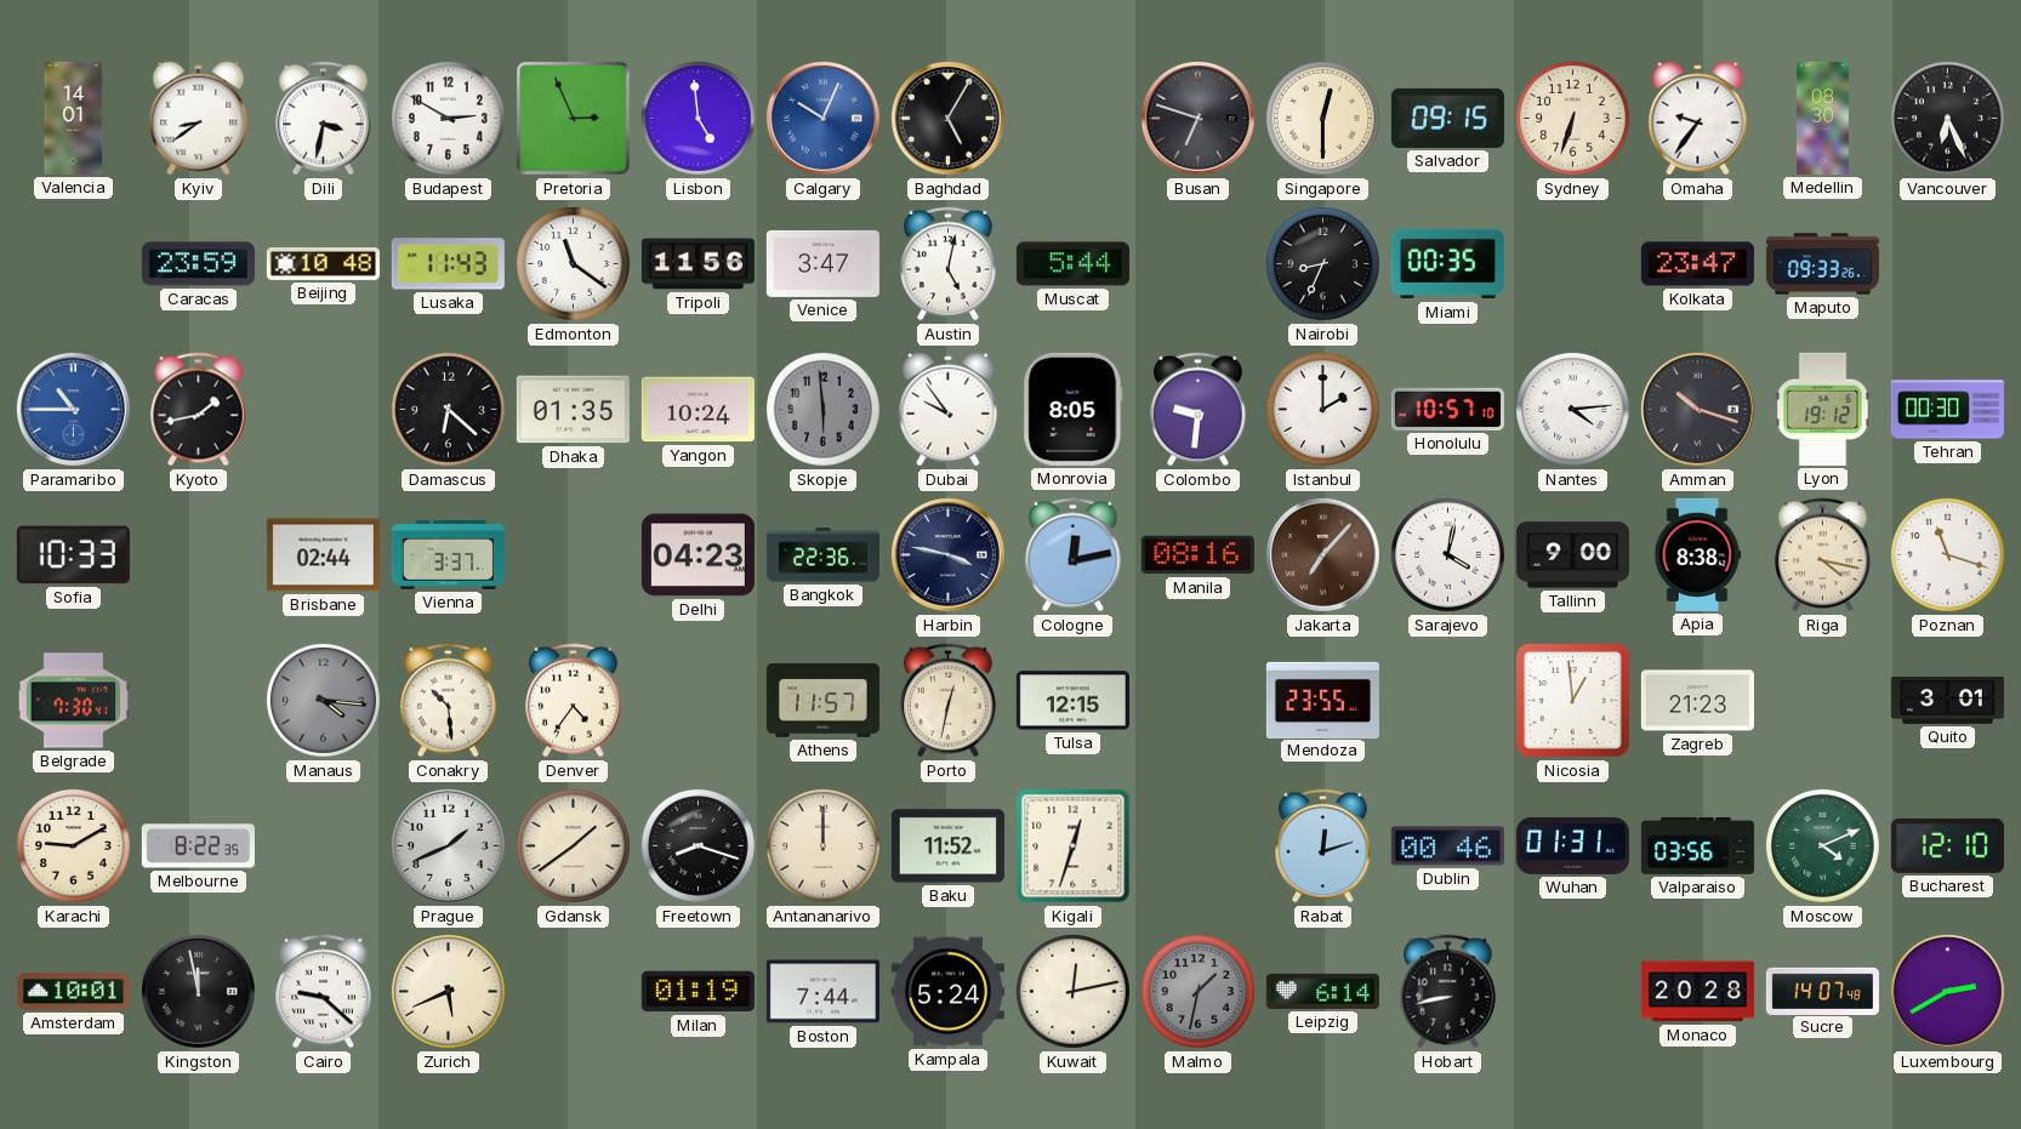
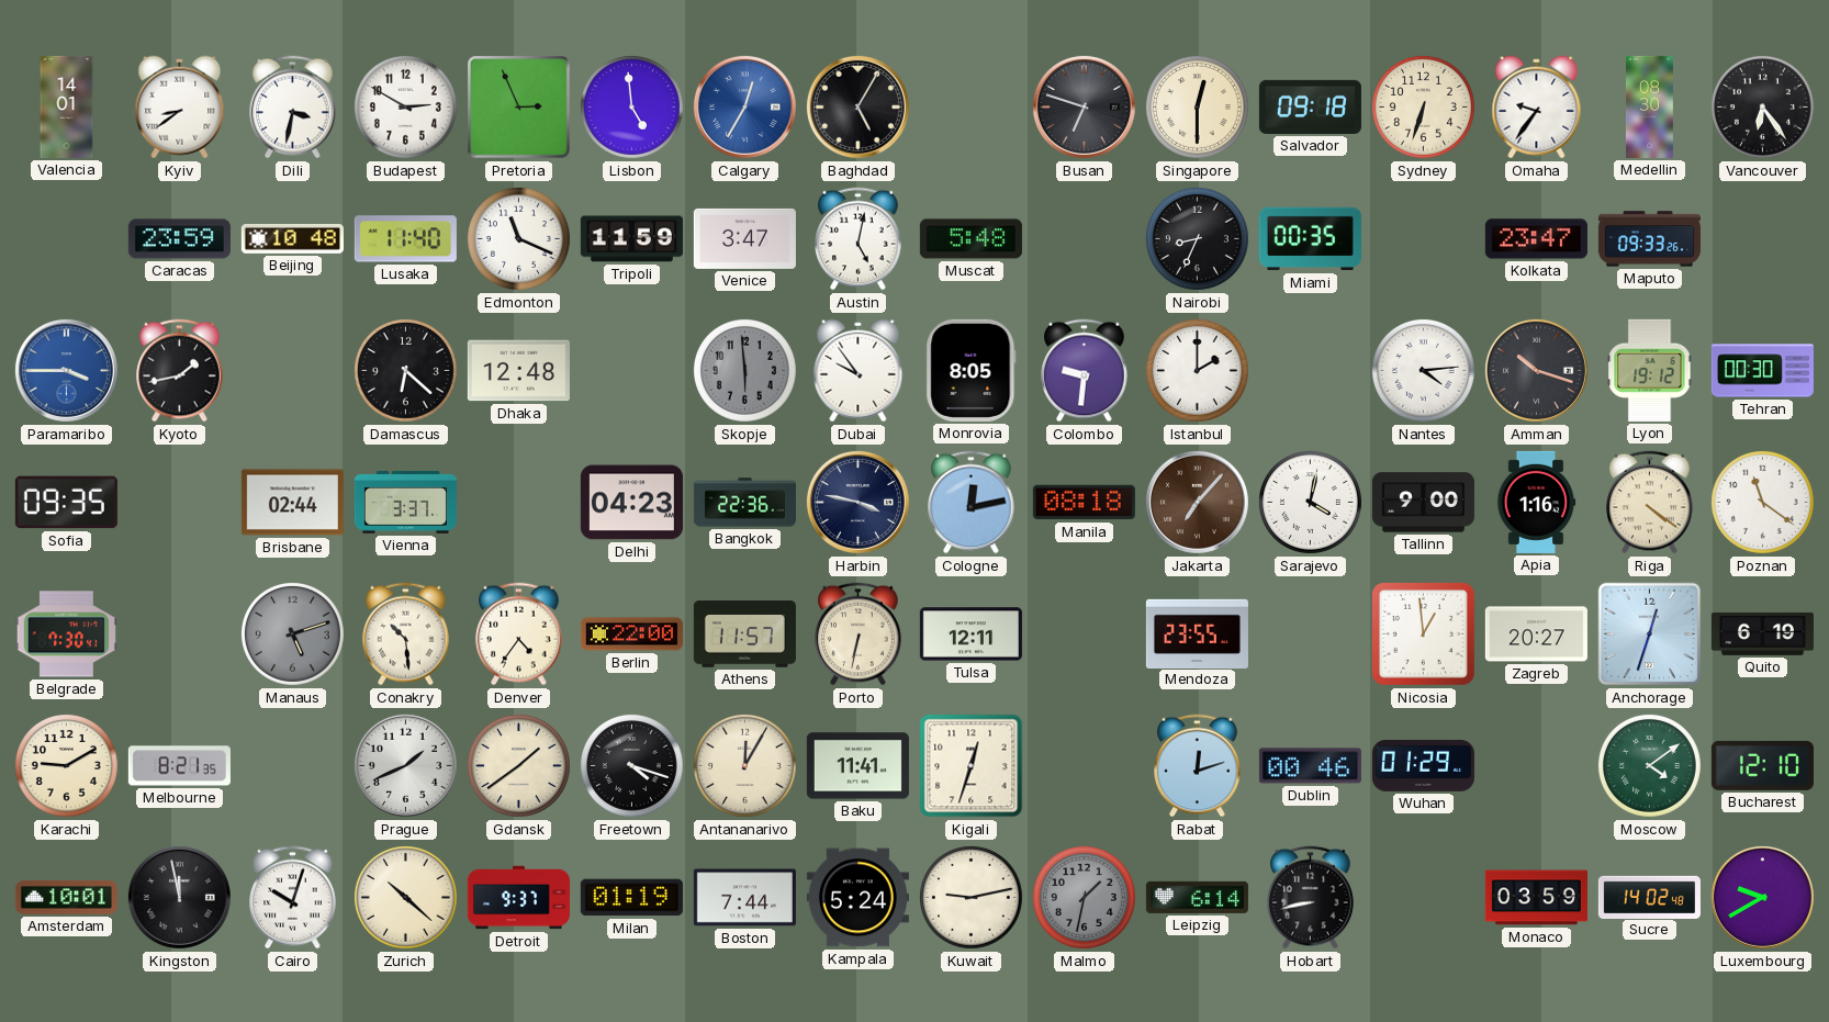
Calgary: 10:04 -> 12:35 (744, 106)
Salvador: 09:15 -> 09:18 (1310, 106)
Vancouver: 6:26 -> 6:24 (1762, 106)
Lusaka: 11:43 -> 11:40 (405, 239)
Edmonton: 11:21 -> 11:19 (518, 238)
Tripoli: 11:56 -> 11:59 (631, 239)
Muscat: 5:44 -> 5:48 (970, 239)
Paramaribo: 10:45 -> 3:45 (66, 370)
Dhaka: 01:35 -> 12:48 (518, 371)
Yangon: 10:24 -> none (698, 410)
Honolulu: 10:57 -> none (1447, 409)
Sofia: 10:33 -> 09:35 (66, 503)
Manila: 08:16 -> 08:18 (1084, 503)
Apia: 8:38 -> 1:16 (1536, 502)
Riga: 4:17 -> 4:21 (1650, 503)
Poznan: 11:18 -> 11:21 (1762, 502)
Manaus: 4:16 -> 5:12 (292, 633)
Berlin: none -> 22:00 (631, 634)
Porto: 12:32 -> 6:32 (859, 634)
Tulsa: 12:15 -> 12:11 (970, 634)
Zagreb: 21:23 -> 20:27 (1536, 634)
Anchorage: none -> 12:33 (1650, 634)
Quito: 3:01 -> 6:19 (1762, 633)
Melbourne: 8:22 -> 8:21 (179, 766)
Freetown: 8:18 -> 4:18 (631, 765)
Antananarivo: 12:00 -> 12:05 (744, 765)
Baku: 11:52 -> 11:41 (857, 766)
Wuhan: 01:31 -> 01:29 (1423, 765)
Valparaiso: 03:56 -> none (1697, 846)
Moscow: 4:11 -> 4:09 (1649, 765)
Cairo: 9:22 -> 10:03 (293, 898)
Zurich: 5:41 -> 10:22 (405, 897)
Detroit: none -> 9:37 (518, 898)
Kuwait: 12:13 -> 9:13 (970, 897)
Monaco: 20:28 -> 03:59 (1536, 898)
Sucre: 14:07 -> 14:02 (1649, 897)
Luxembourg: 2:40 -> 9:40 (1762, 897)
